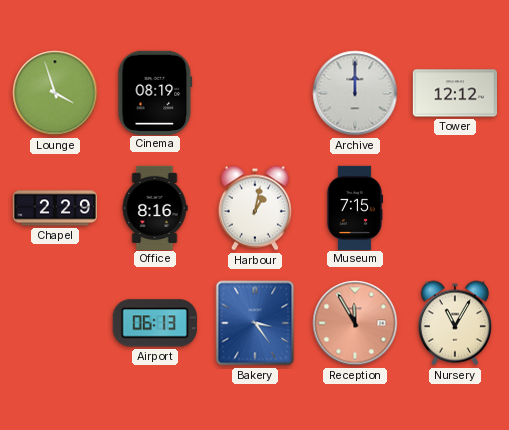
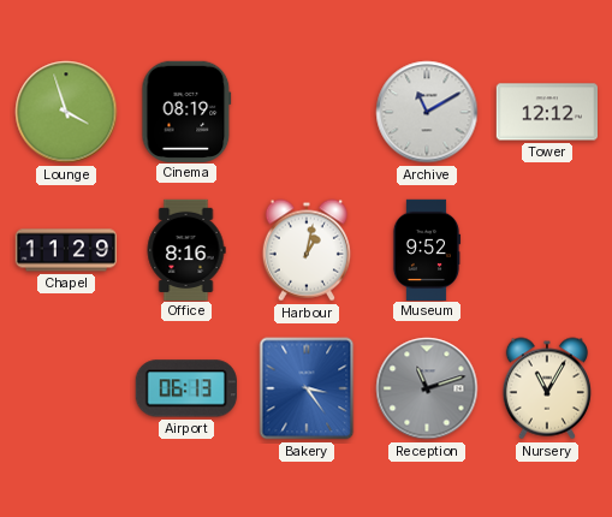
Archive: 12:00 -> 11:10 (427, 112)
Chapel: 2:29 -> 11:29 (66, 250)
Museum: 7:15 -> 9:52 (427, 249)
Reception: 11:55 -> 11:12 (427, 388)
Reception dial: salmon -> grey (427, 388)
